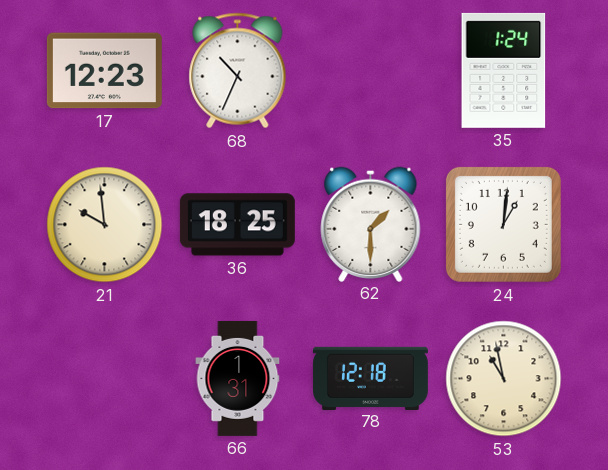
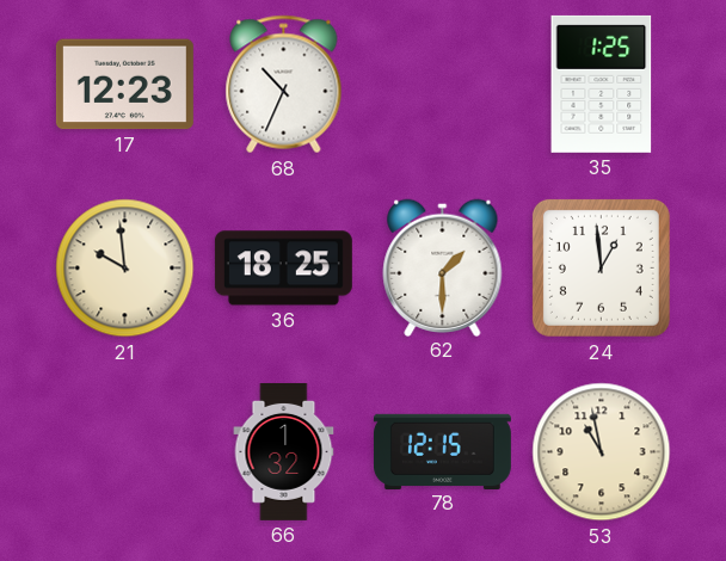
35: 1:24 -> 1:25 (602, 84)
24: 1:01 -> 12:59 (601, 267)
66: 1:31 -> 1:32 (284, 451)
78: 12:18 -> 12:15 (442, 451)
